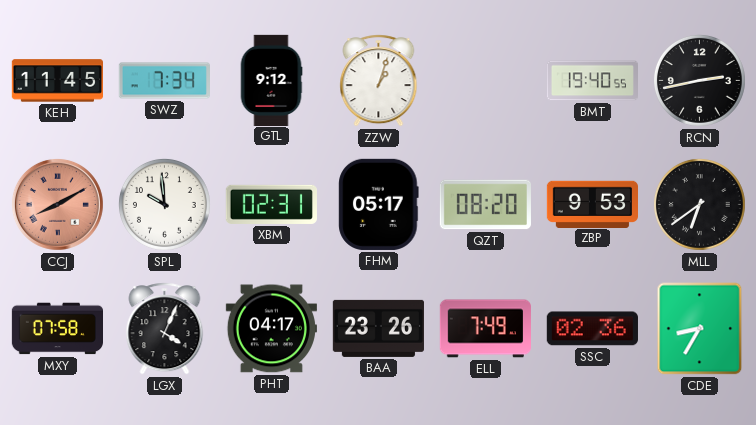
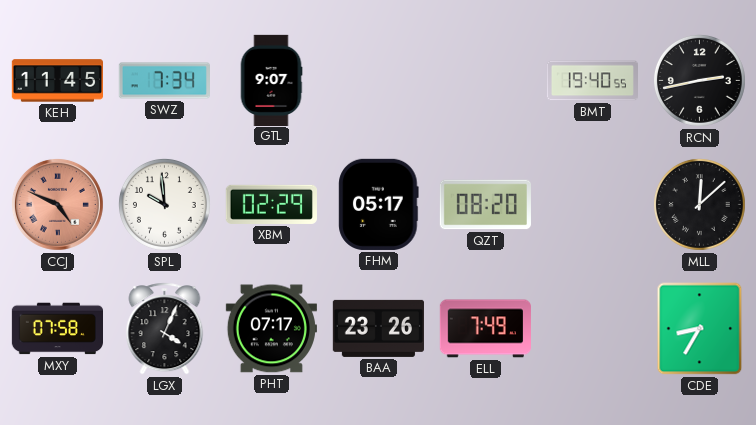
GTL: 9:12 -> 9:07 (271, 80)
ZZW: 1:03 -> none (379, 81)
CCJ: 8:10 -> 4:49 (57, 204)
XBM: 02:31 -> 02:29 (271, 204)
ZBP: 9:53 -> none (592, 204)
MLL: 6:39 -> 12:08 (700, 205)
PHT: 04:17 -> 07:17 (271, 329)
SSC: 02:36 -> none (592, 329)
